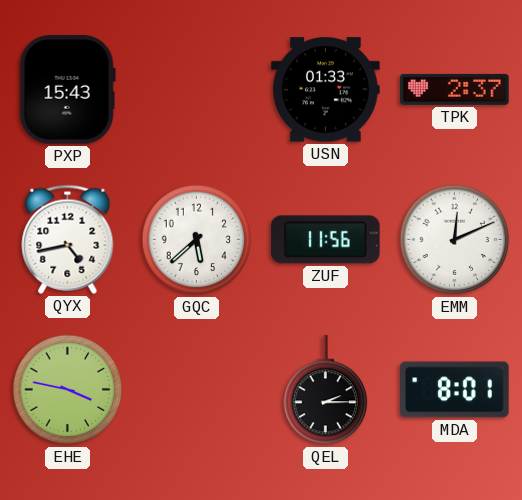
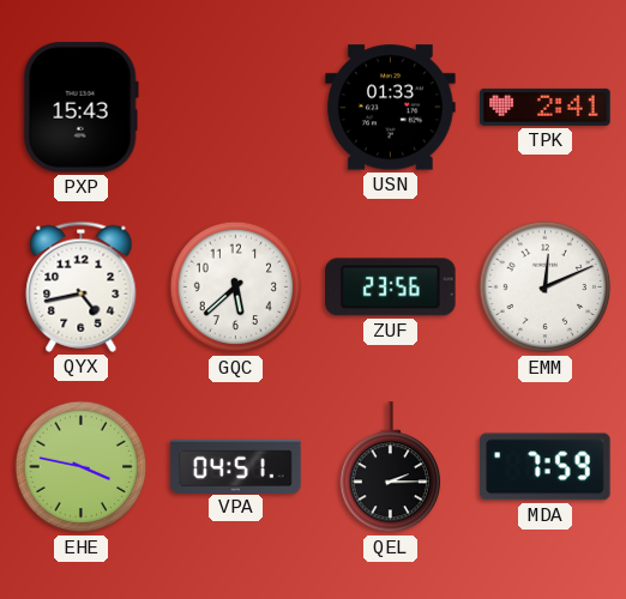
TPK: 2:37 -> 2:41 (546, 107)
ZUF: 11:56 -> 23:56 (391, 288)
VPA: none -> 04:51 (236, 466)
MDA: 8:01 -> 7:59 (546, 467)
